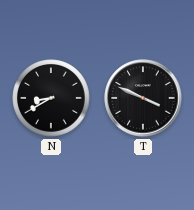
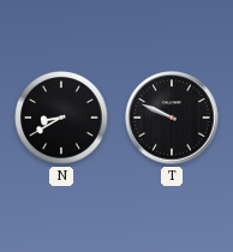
T: 3:49 -> 9:49 (172, 118)
